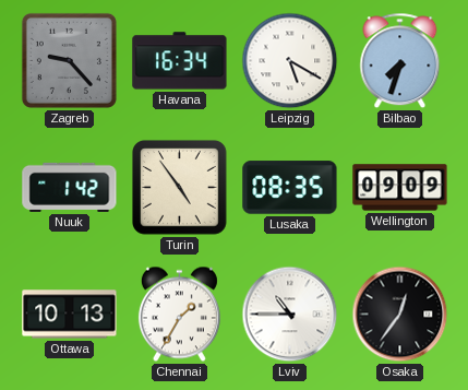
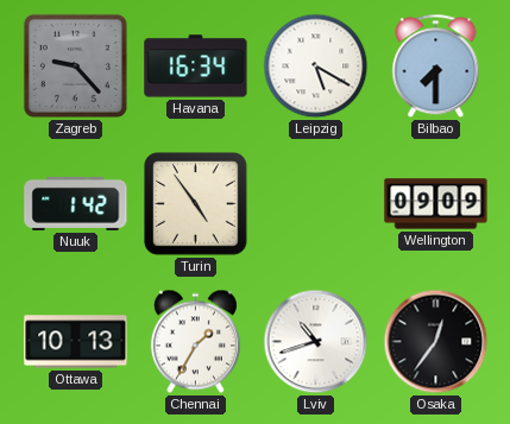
Bilbao: 7:33 -> 7:30 (436, 67)
Lusaka: 08:35 -> none (290, 188)
Lviv: 10:45 -> 10:42 (316, 342)
